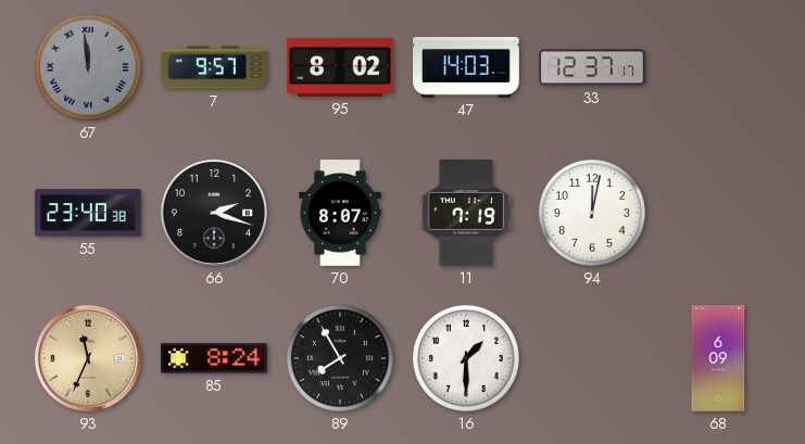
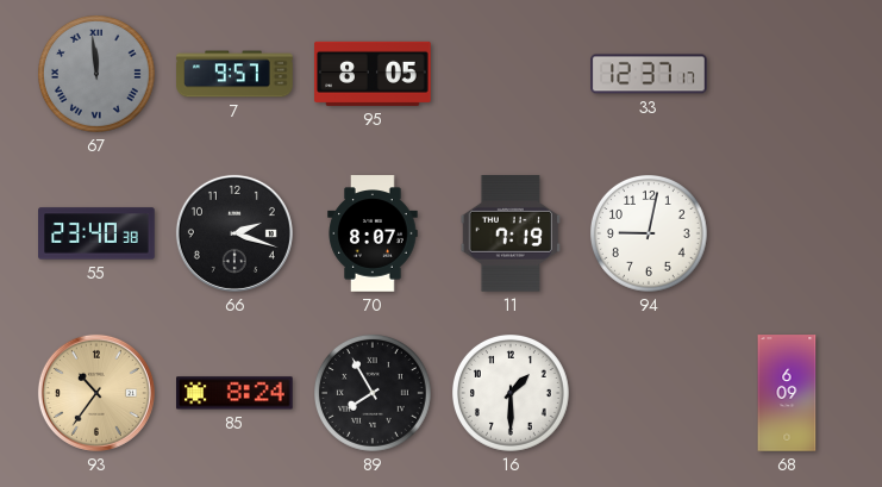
95: 8:02 -> 8:05 (373, 74)
47: 14:03 -> none (467, 67)
94: 12:02 -> 9:02 (650, 235)
93: 11:34 -> 10:36 (96, 393)
